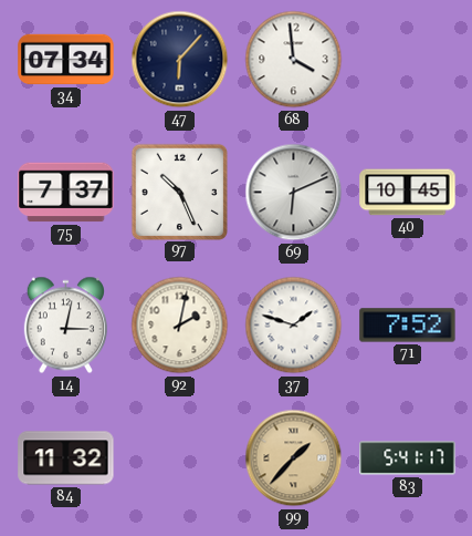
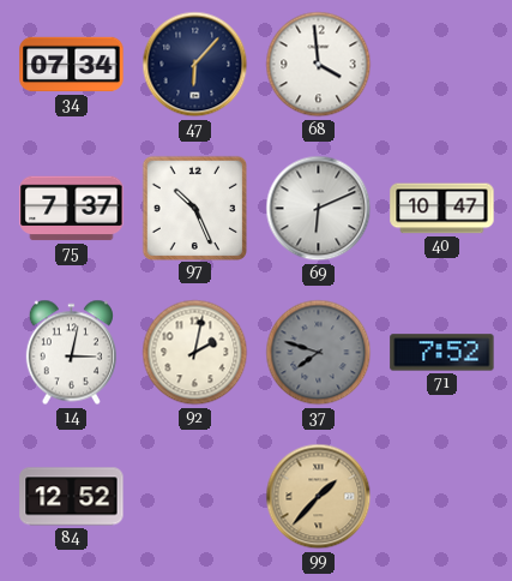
40: 10:45 -> 10:47 (442, 209)
37: 1:48 -> 7:48 (319, 353)
37 dial: white -> grey (319, 353)
84: 11:32 -> 12:52 (72, 497)
83: 5:41 -> none (408, 458)
